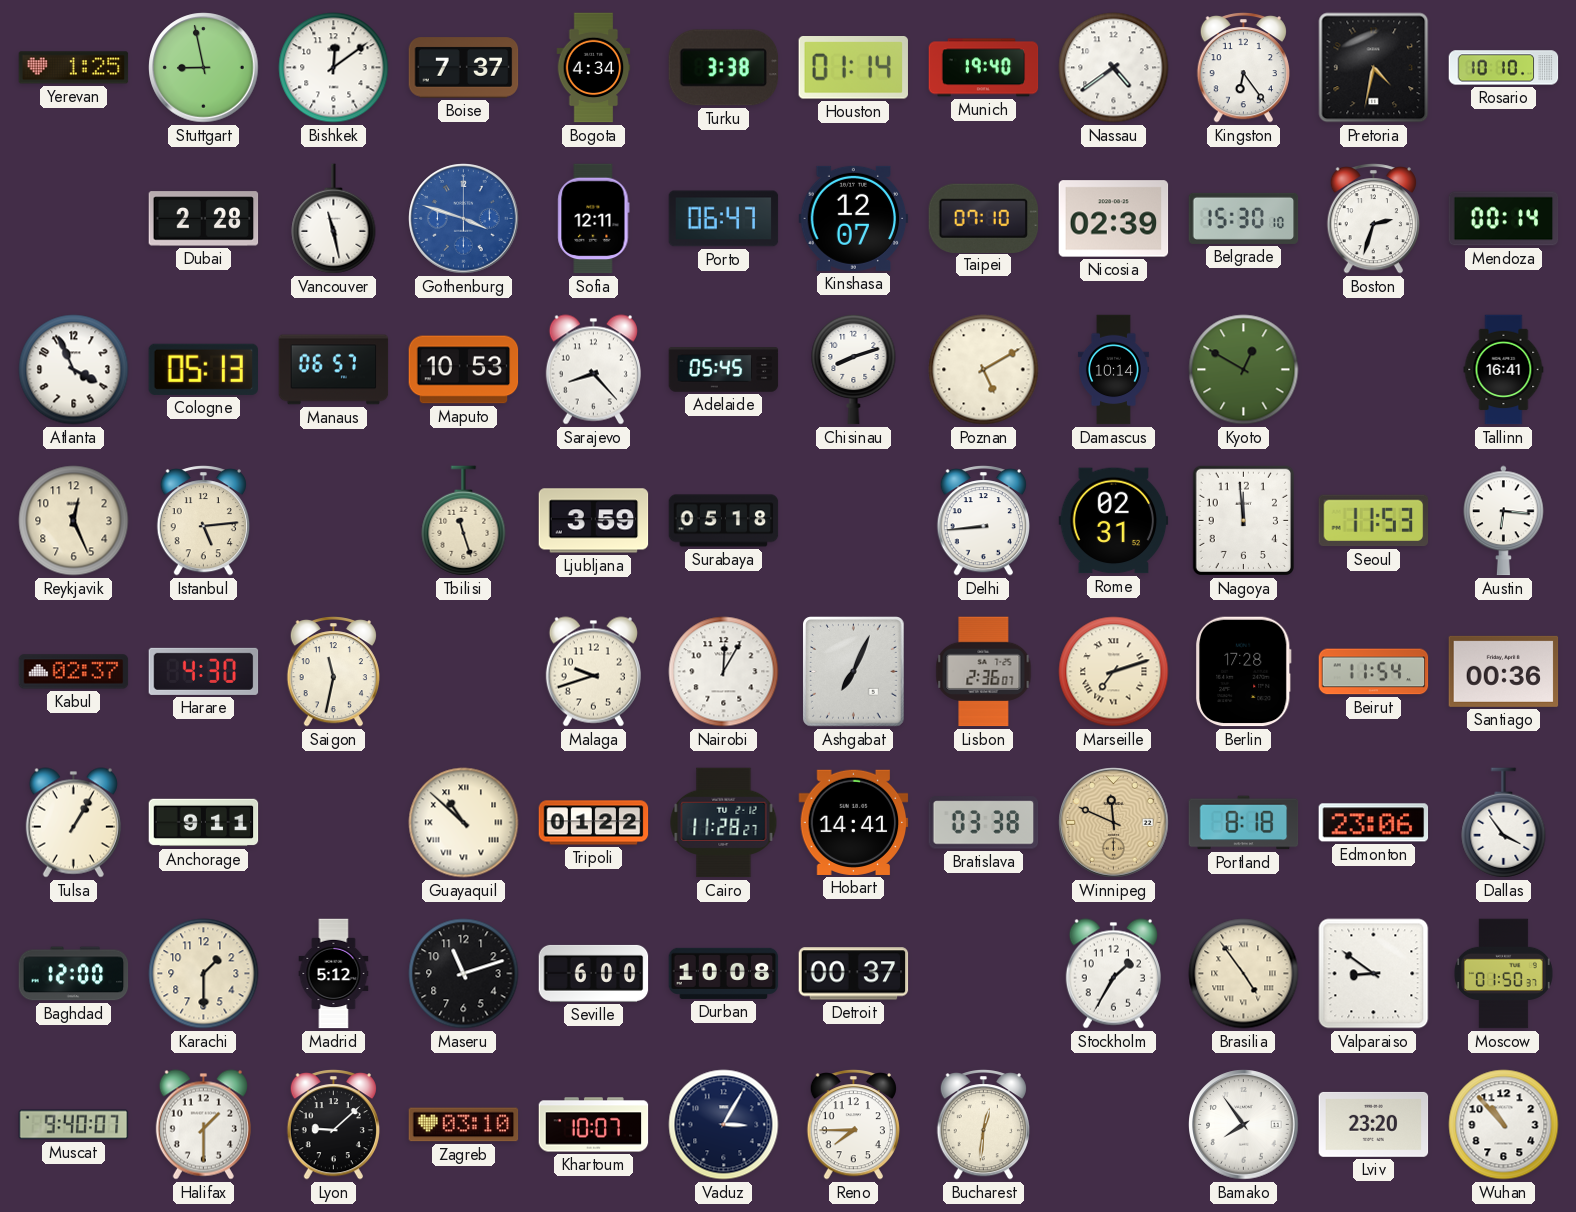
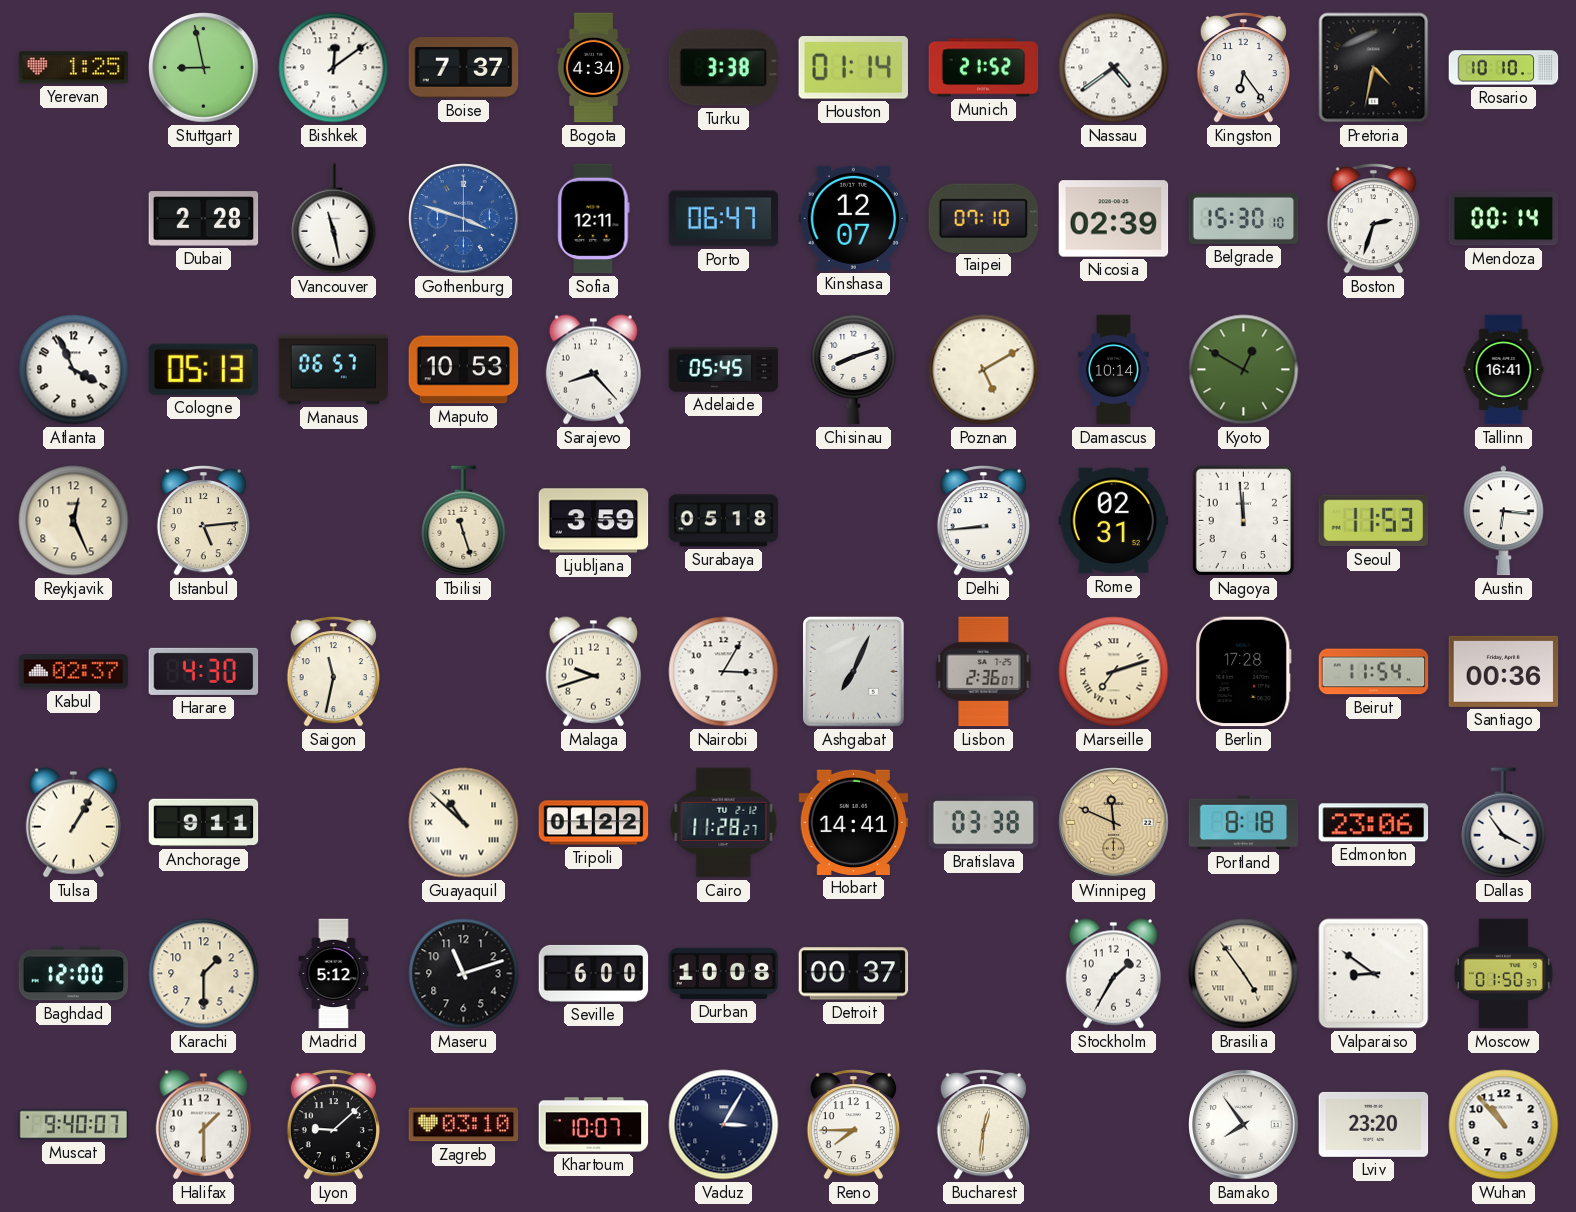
Munich: 19:40 -> 21:52 (984, 68)
Nairobi: 12:05 -> 3:05 (724, 672)
